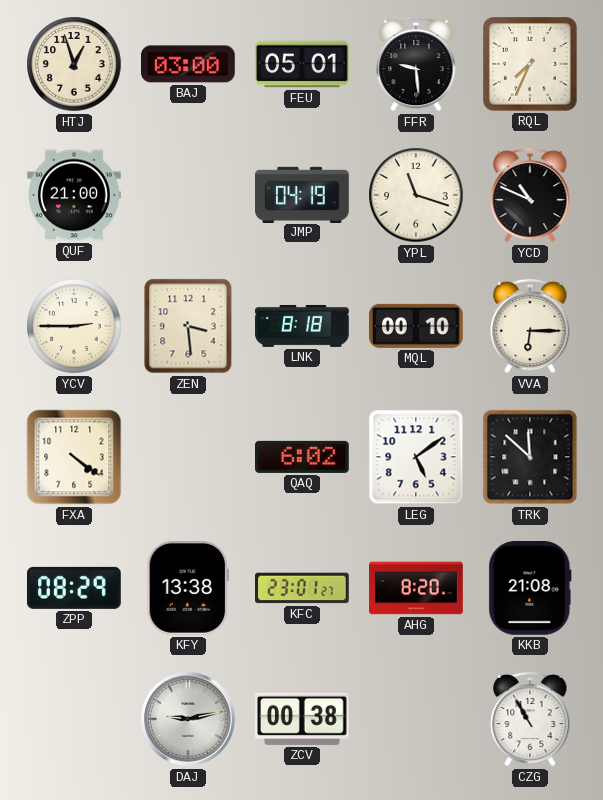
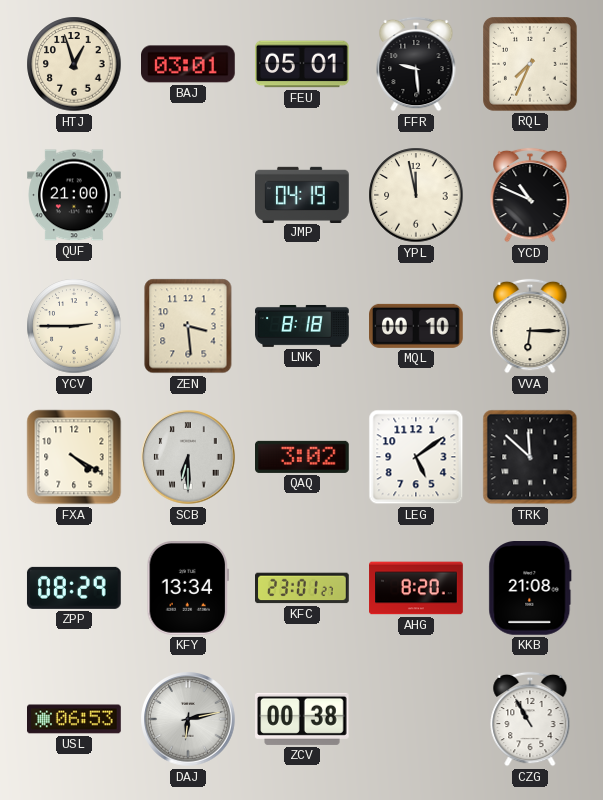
BAJ: 03:00 -> 03:01 (189, 64)
YPL: 11:18 -> 11:58 (416, 195)
FXA: 4:21 -> 4:20 (74, 457)
SCB: none -> 6:30 (188, 457)
QAQ: 6:02 -> 3:02 (303, 457)
KFY: 13:38 -> 13:34 (188, 589)
USL: none -> 06:53 (75, 719)
DAJ: 9:13 -> 6:13 (188, 719)
